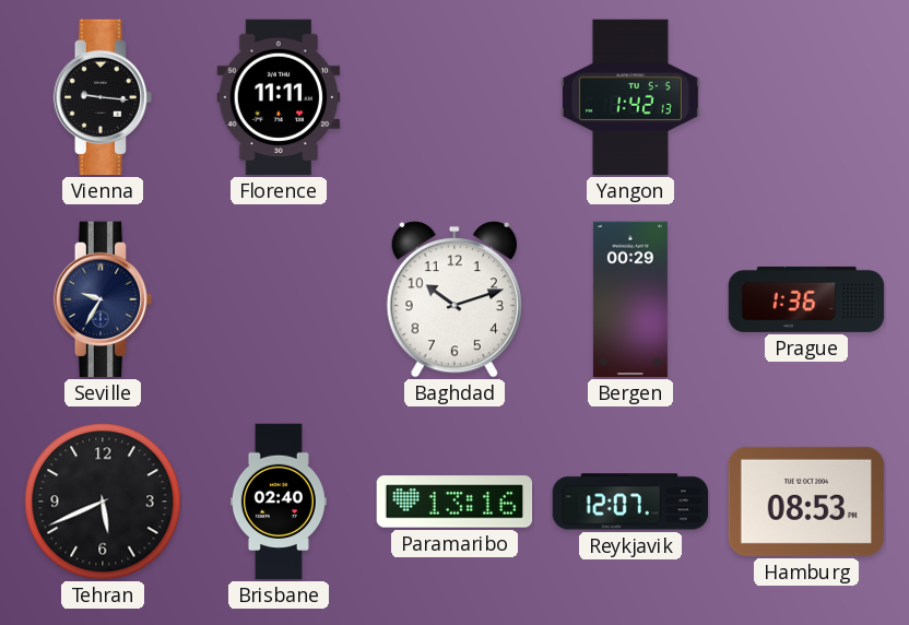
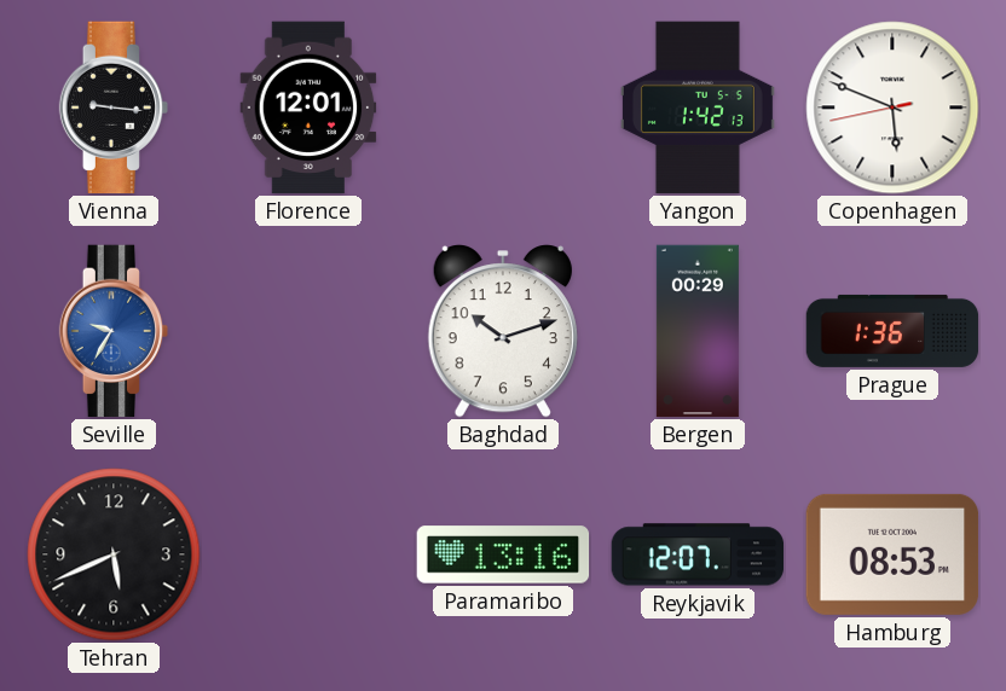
Florence: 11:11 -> 12:01 (308, 108)
Copenhagen: none -> 5:48 (892, 108)
Seville dial: navy -> blue (114, 331)
Brisbane: 02:40 -> none (279, 502)
